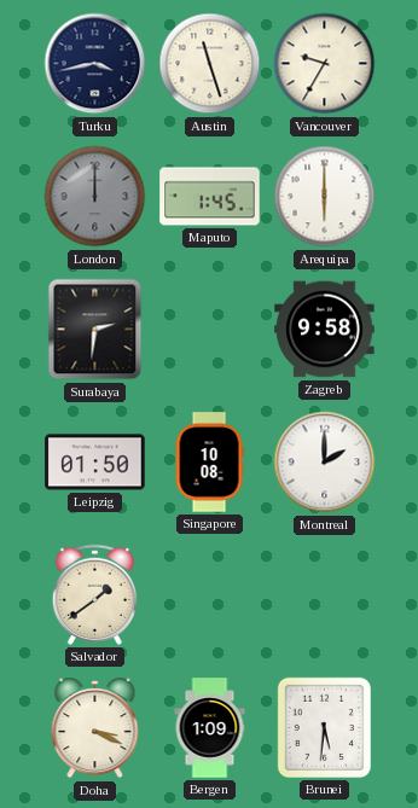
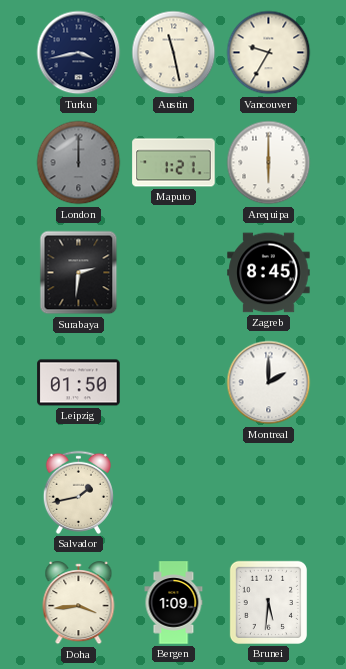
Austin: 11:27 -> 11:28 (174, 53)
Maputo: 1:45 -> 1:21 (174, 163)
Zagreb: 9:58 -> 8:45 (269, 273)
Singapore: 10:08 -> none (209, 463)
Salvador: 1:39 -> 1:43 (78, 492)
Doha: 3:19 -> 3:44 (79, 603)
